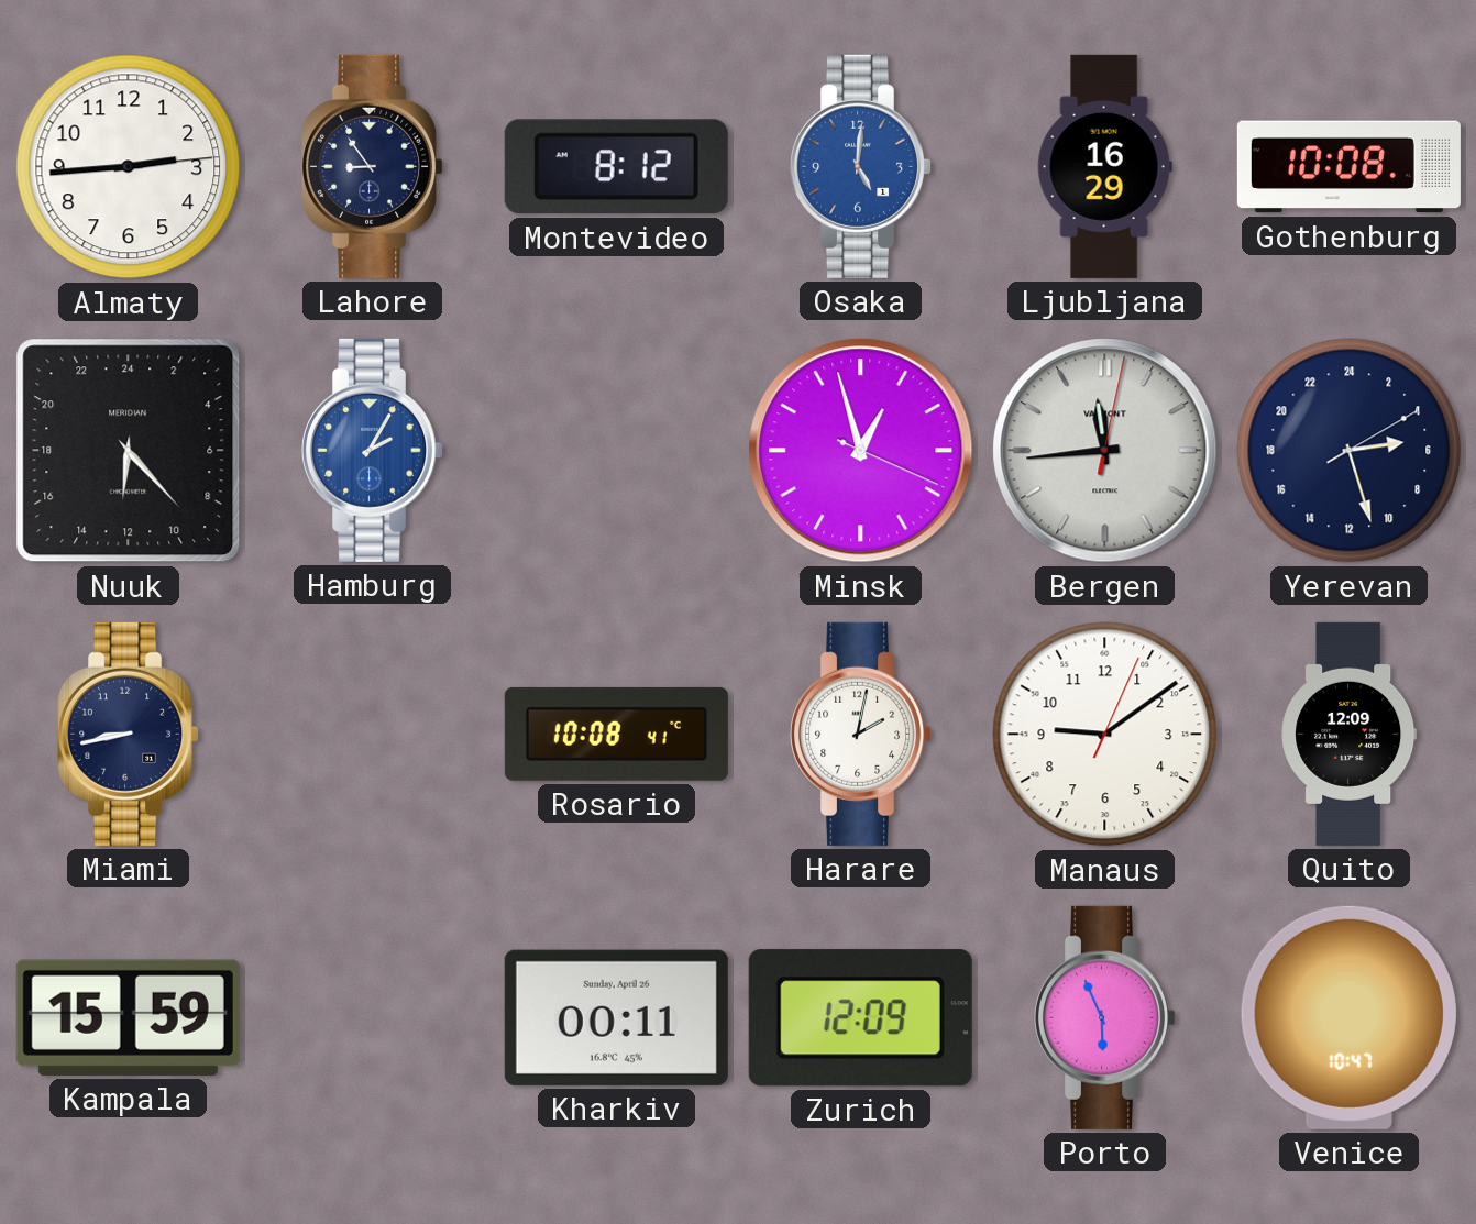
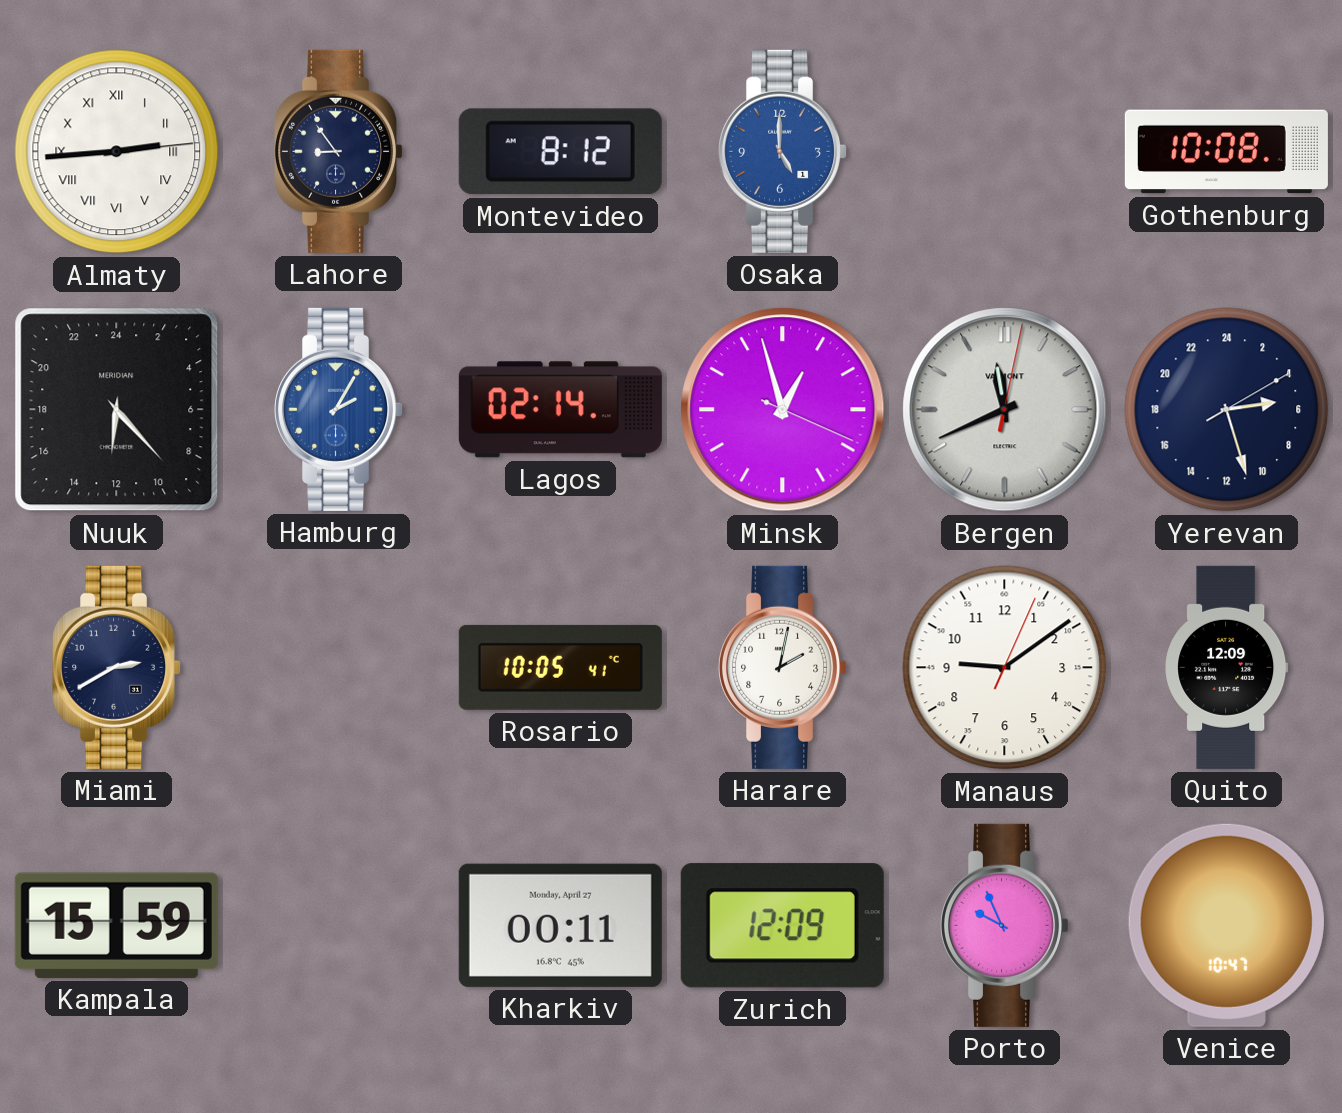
Almaty numerals: Arabic -> Roman (117, 152)
Osaka: 5:01 -> 5:00 (784, 151)
Ljubljana: 16:29 -> none (1104, 166)
Lagos: none -> 02:14 (560, 410)
Bergen: 11:44 -> 11:41 (1005, 410)
Miami: 8:43 -> 2:40 (118, 667)
Rosario: 10:08 -> 10:05 (560, 667)
Kharkiv date: Sunday, April 26 -> Monday, April 27 (560, 925)
Porto: 5:56 -> 9:56 (1006, 925)
